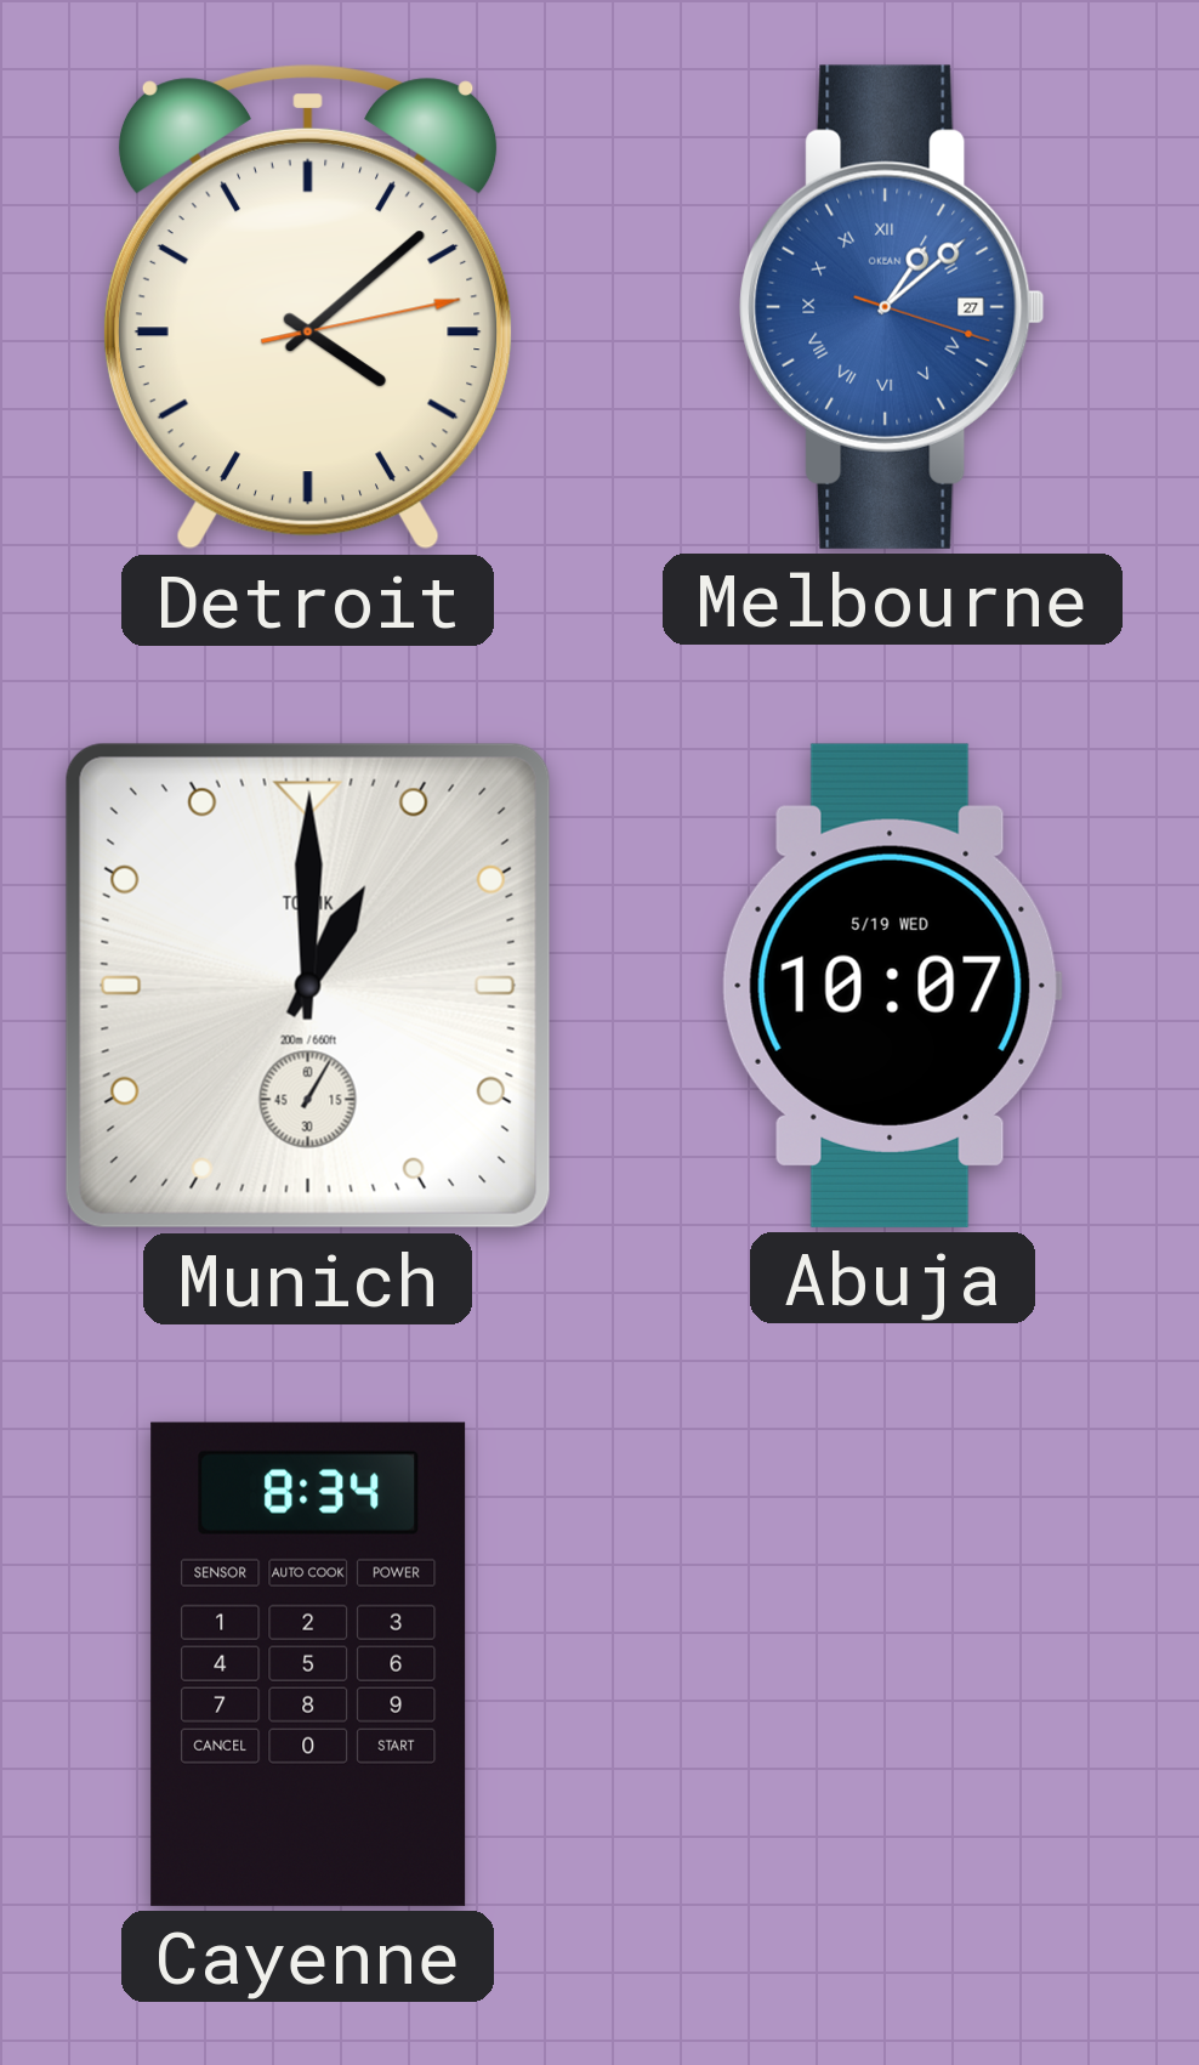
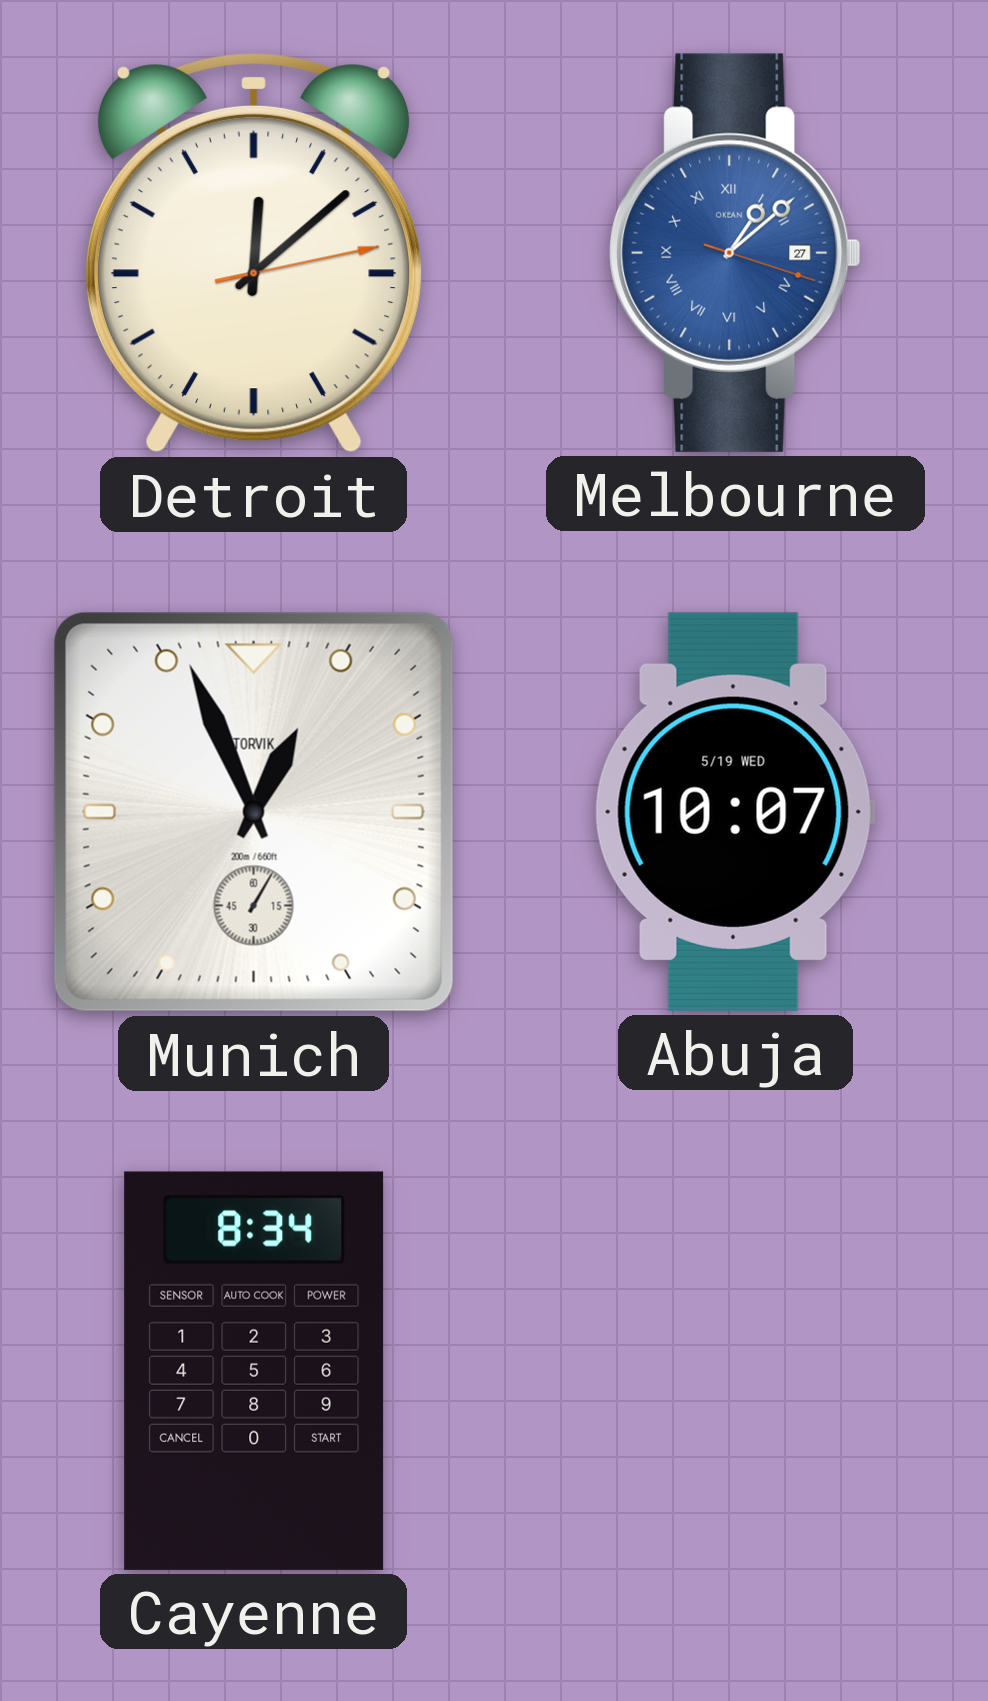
Detroit: 4:08 -> 12:08 (254, 253)
Munich: 1:00 -> 12:56 (254, 812)
